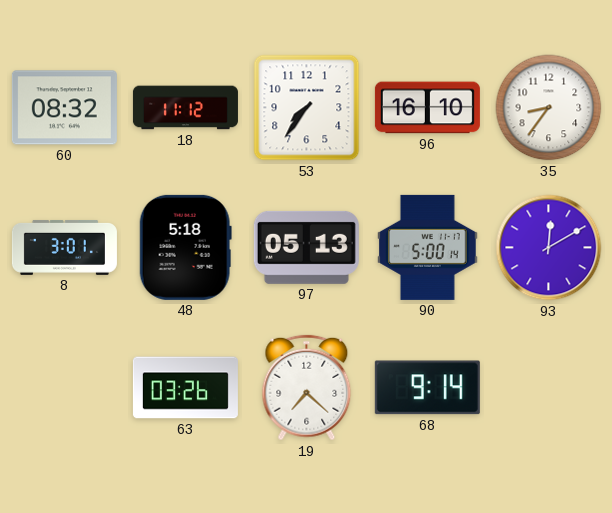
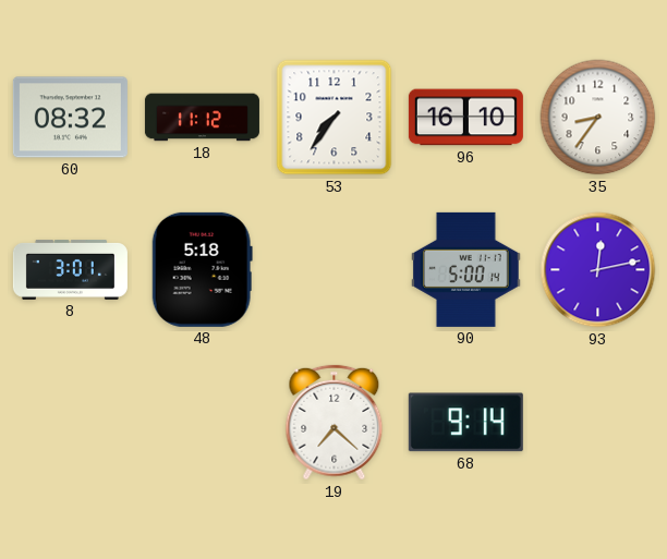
97: 05:13 -> none (306, 247)
93: 12:10 -> 12:13 (598, 270)
63: 03:26 -> none (185, 388)
